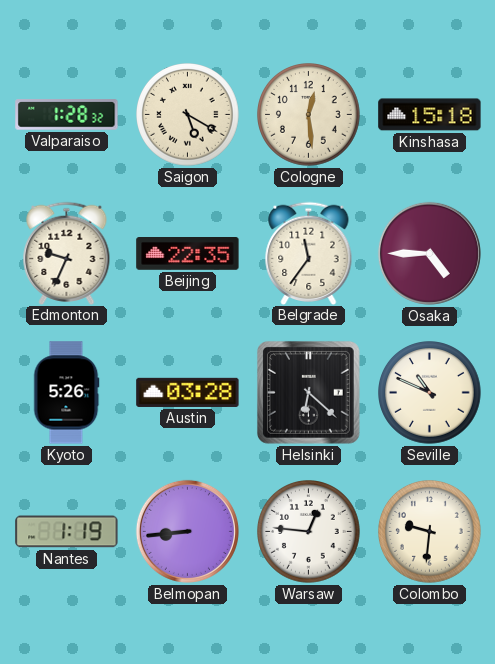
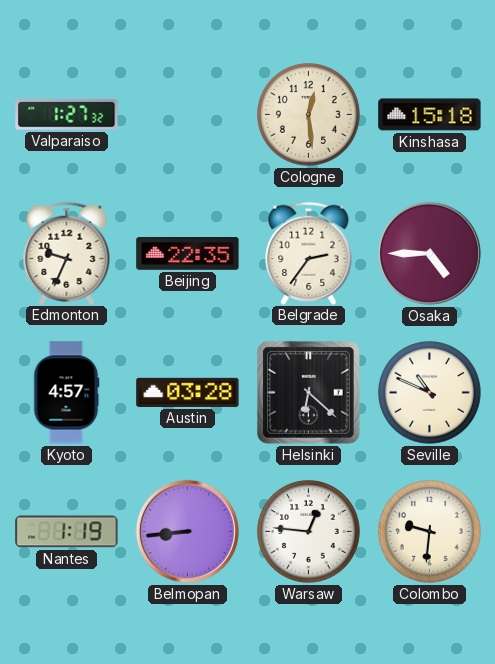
Valparaiso: 1:28 -> 1:27 (67, 115)
Saigon: 5:20 -> none (188, 115)
Belgrade: 11:36 -> 2:36 (309, 253)
Kyoto: 5:26 -> 4:57 (66, 393)
